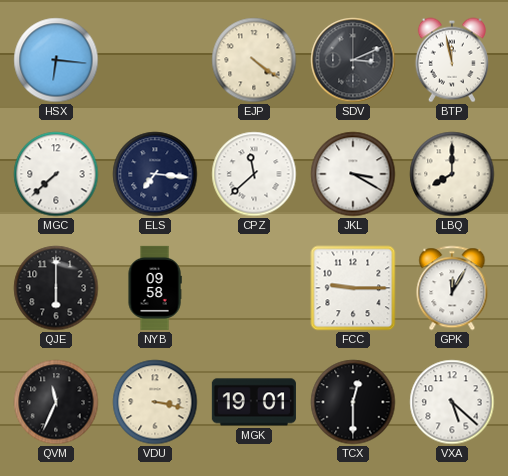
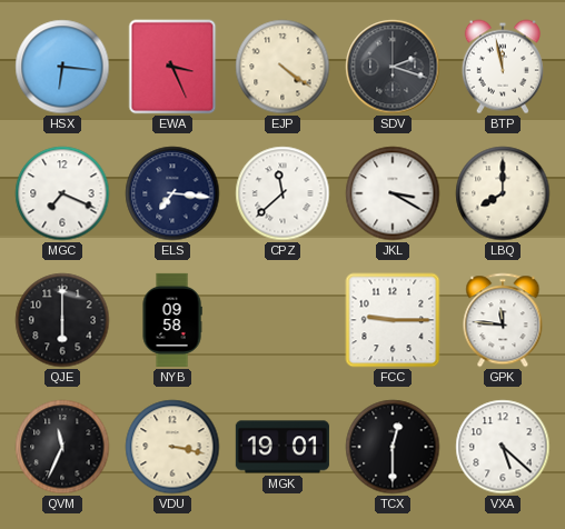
EWA: none -> 3:26 (172, 67)
SDV: 3:11 -> 2:18 (393, 67)
MGC: 7:38 -> 7:19 (62, 193)
GPK: 12:05 -> 11:46 (503, 320)
